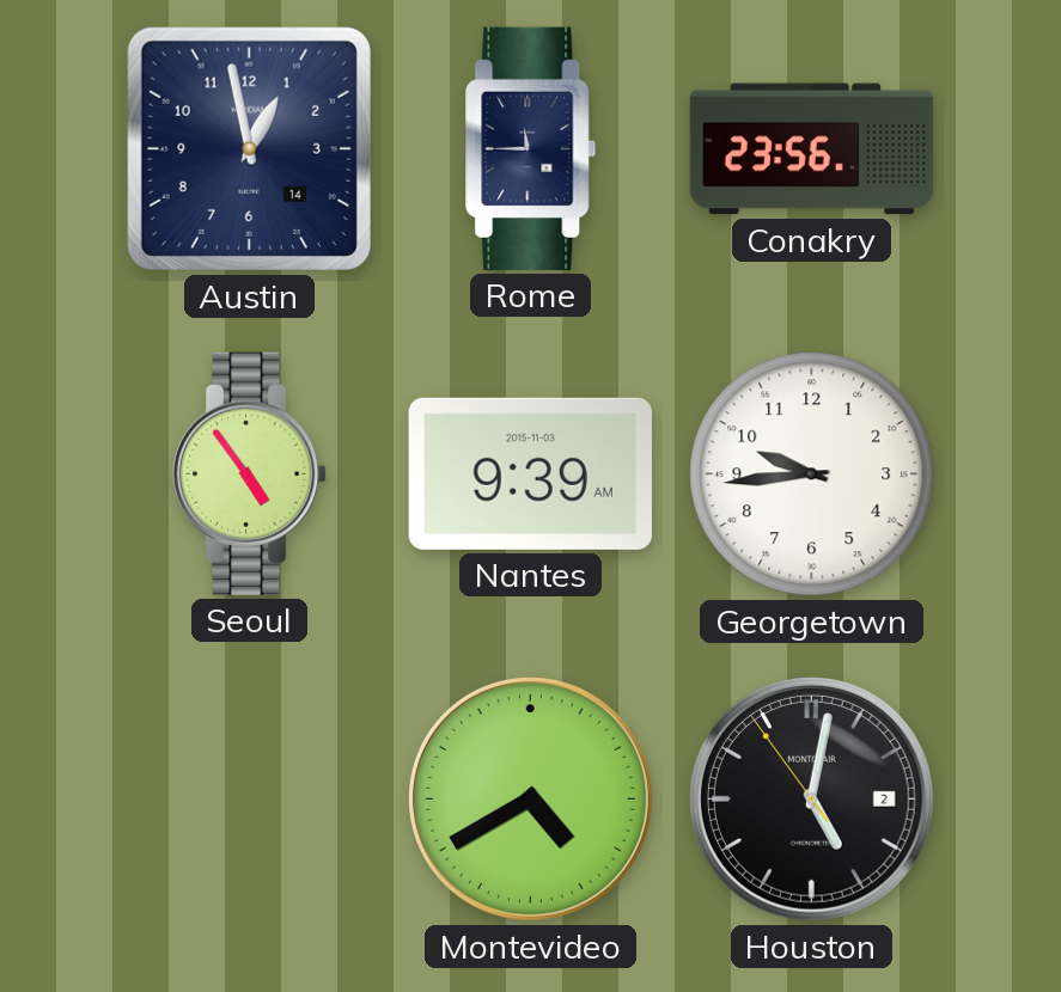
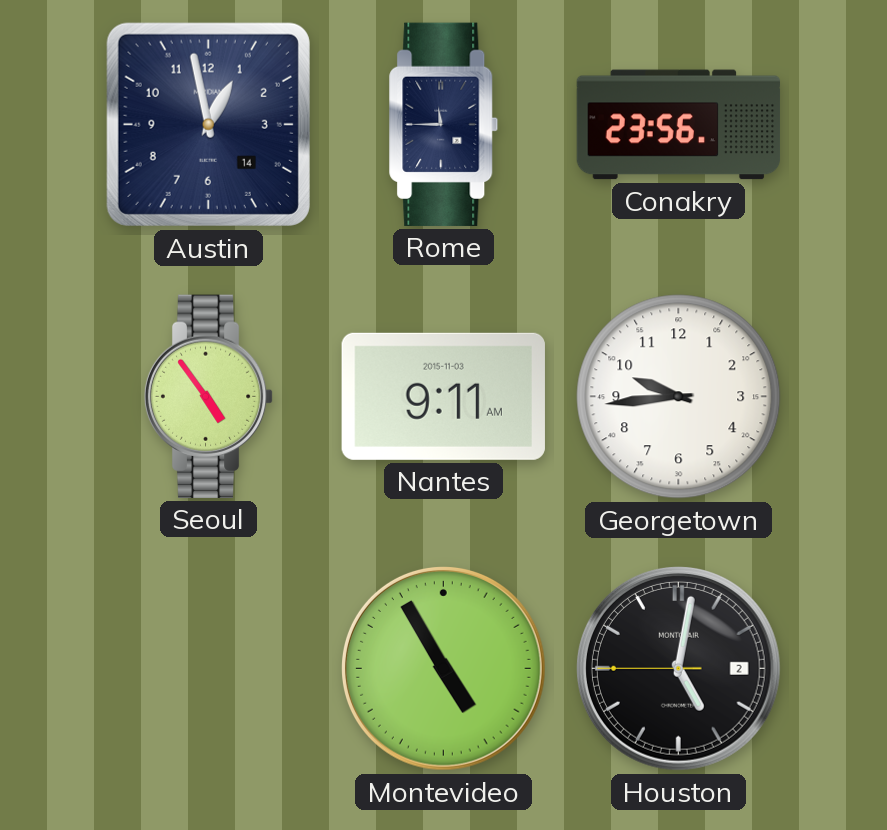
Nantes: 9:39 -> 9:11 (443, 396)
Montevideo: 4:40 -> 4:55 (443, 668)
Houston: 5:01:54 -> 5:01:45 (678, 668)
